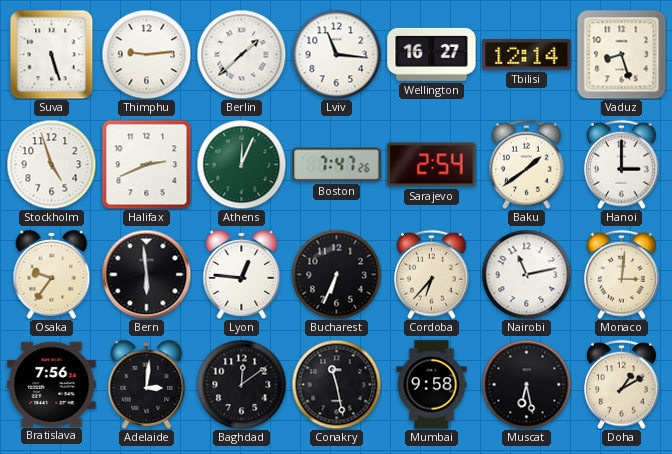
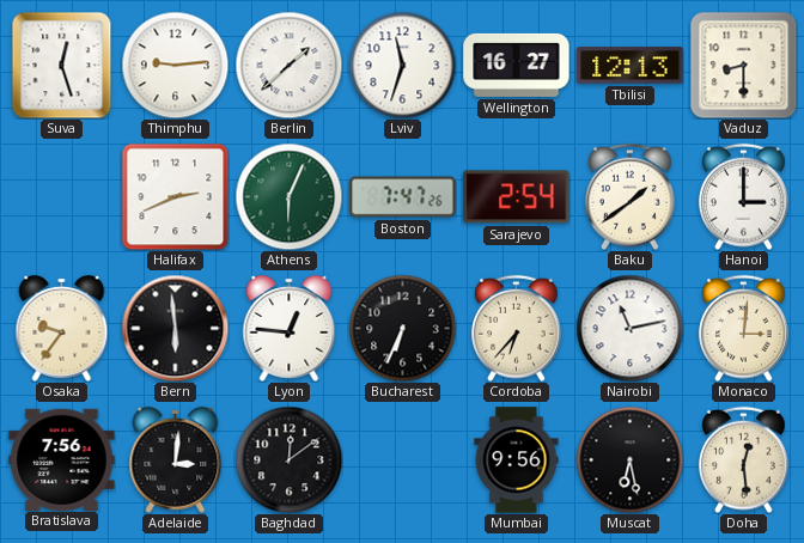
Suva: 5:27 -> 12:27 (62, 65)
Lviv: 11:16 -> 11:33 (402, 65)
Tbilisi: 12:14 -> 12:13 (631, 66)
Vaduz: 8:27 -> 8:30 (743, 65)
Stockholm: 4:57 -> none (51, 164)
Athens: 12:04 -> 6:04 (288, 196)
Conakry: 11:28 -> none (336, 384)
Mumbai: 9:58 -> 9:56 (517, 460)
Doha: 1:10 -> 12:29 (744, 459)
